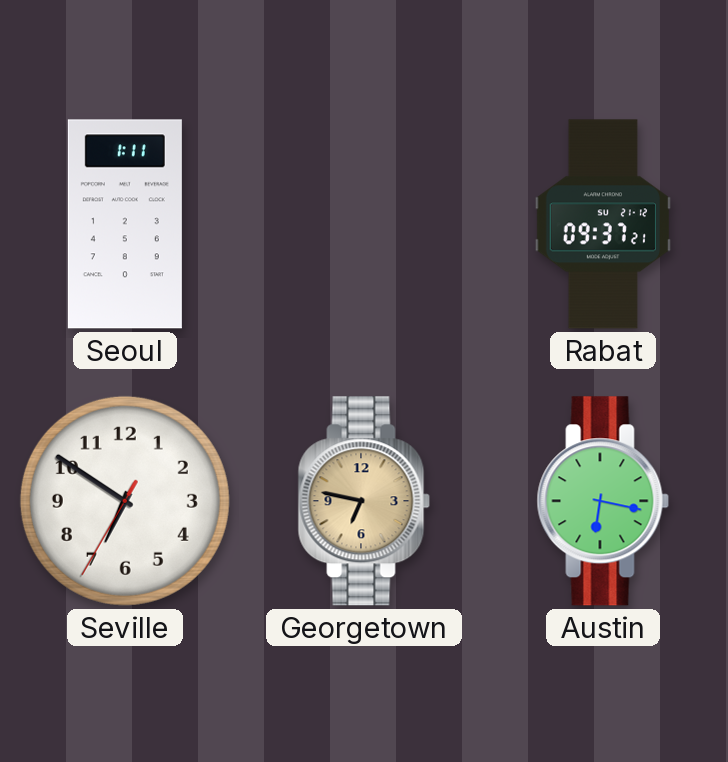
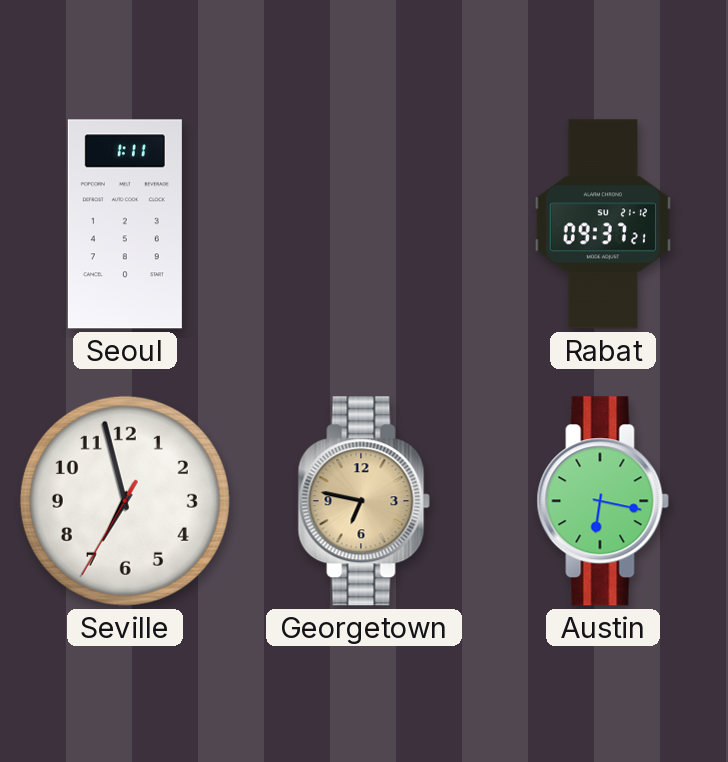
Seville: 6:50 -> 6:57 (125, 501)
